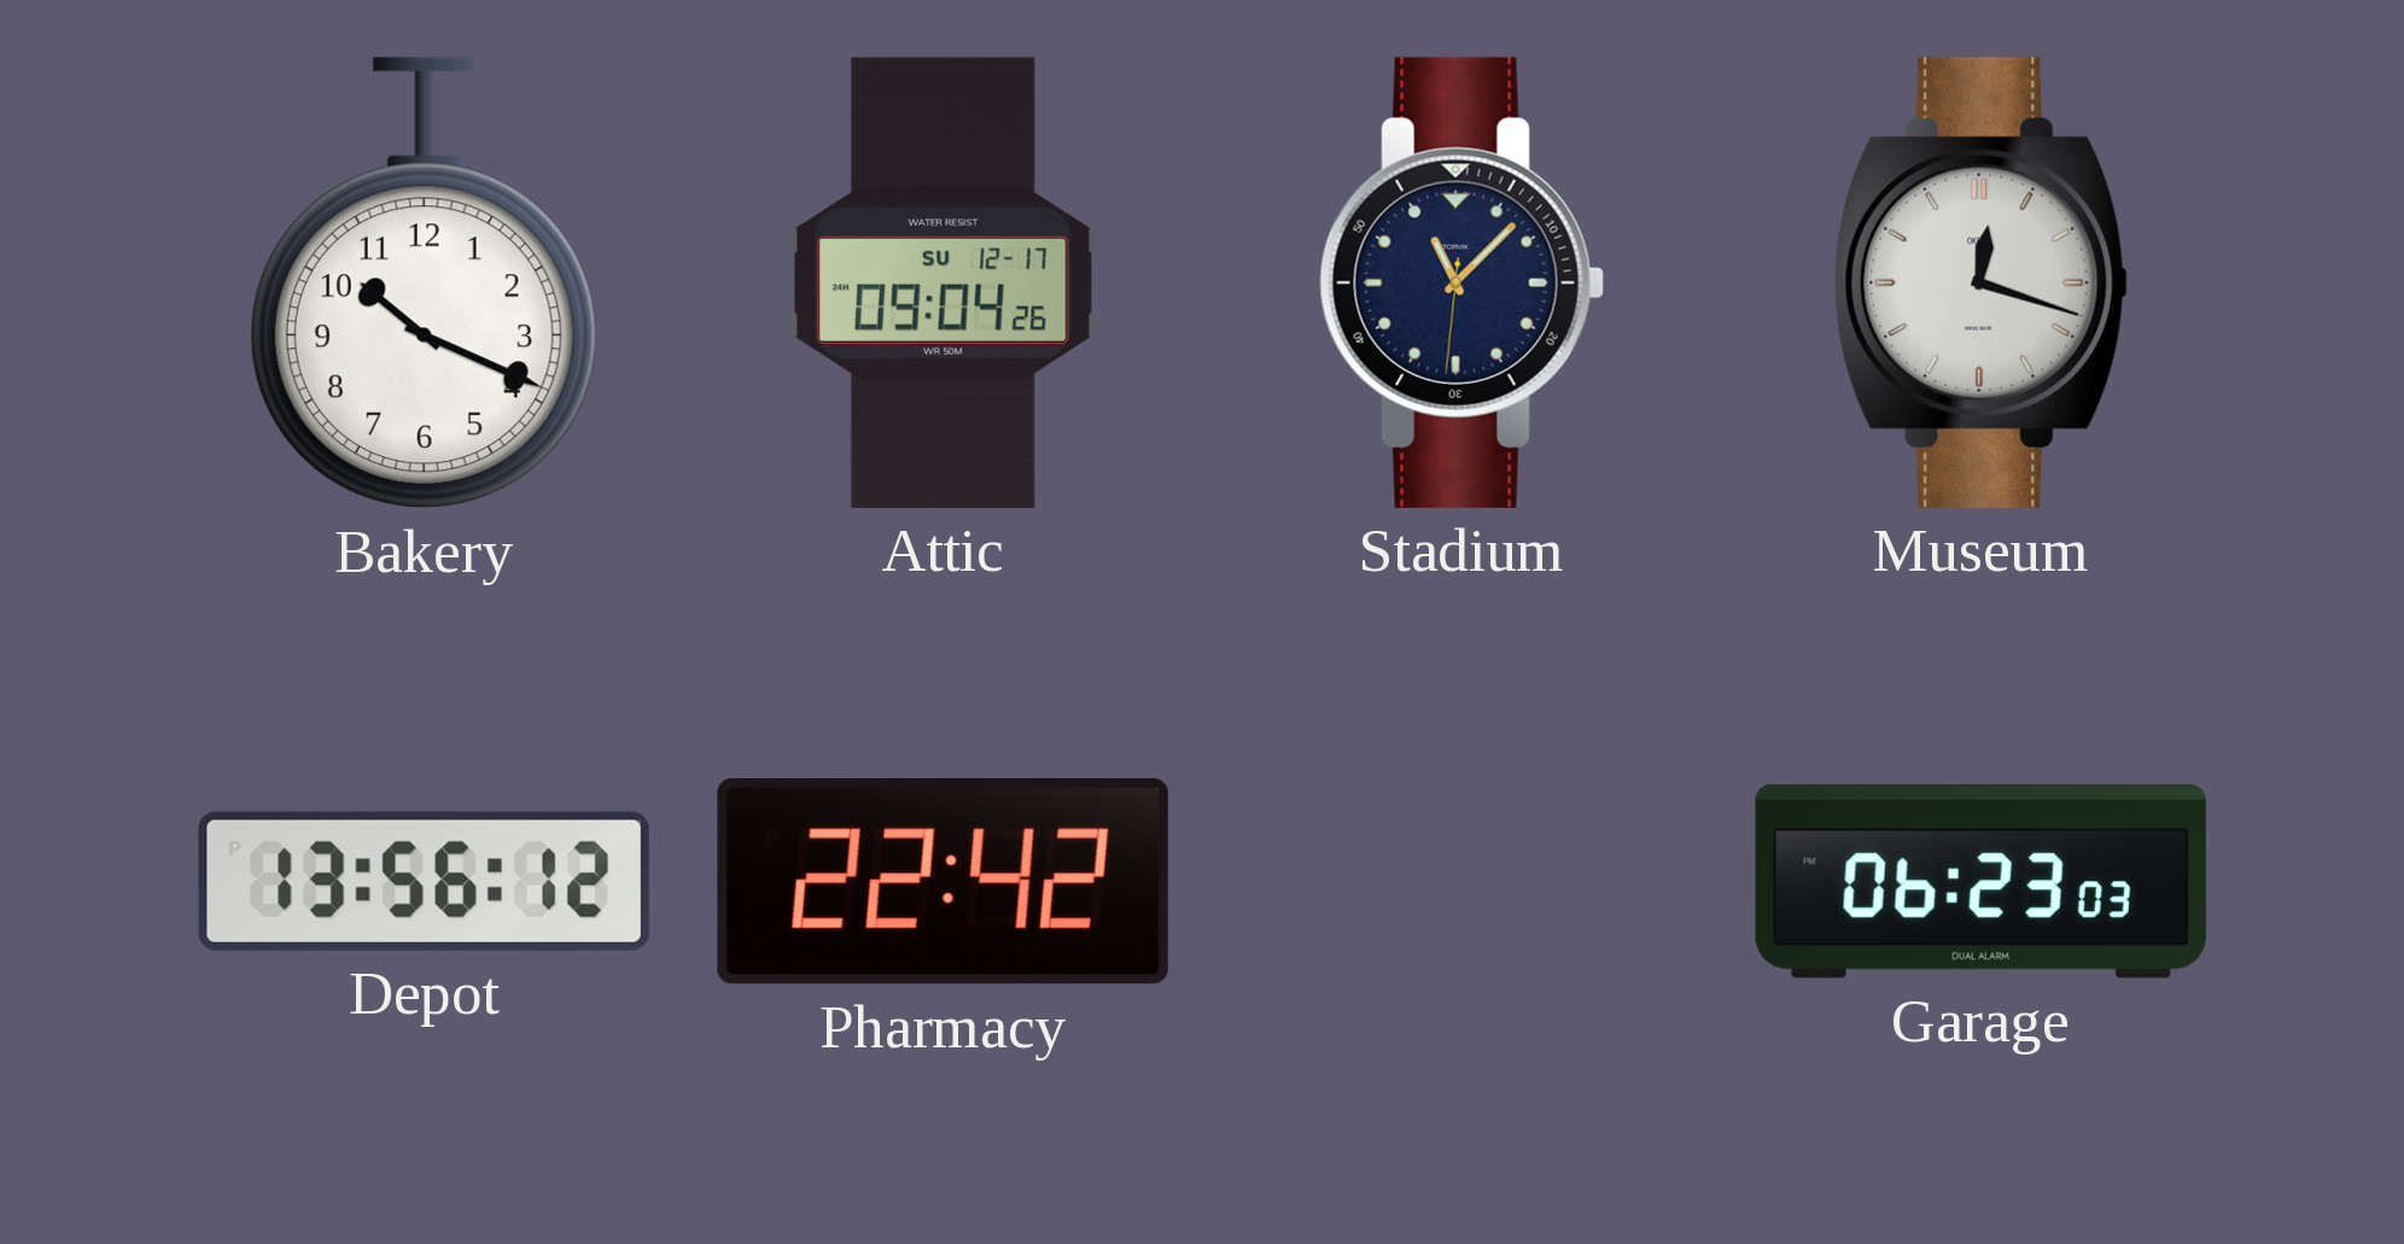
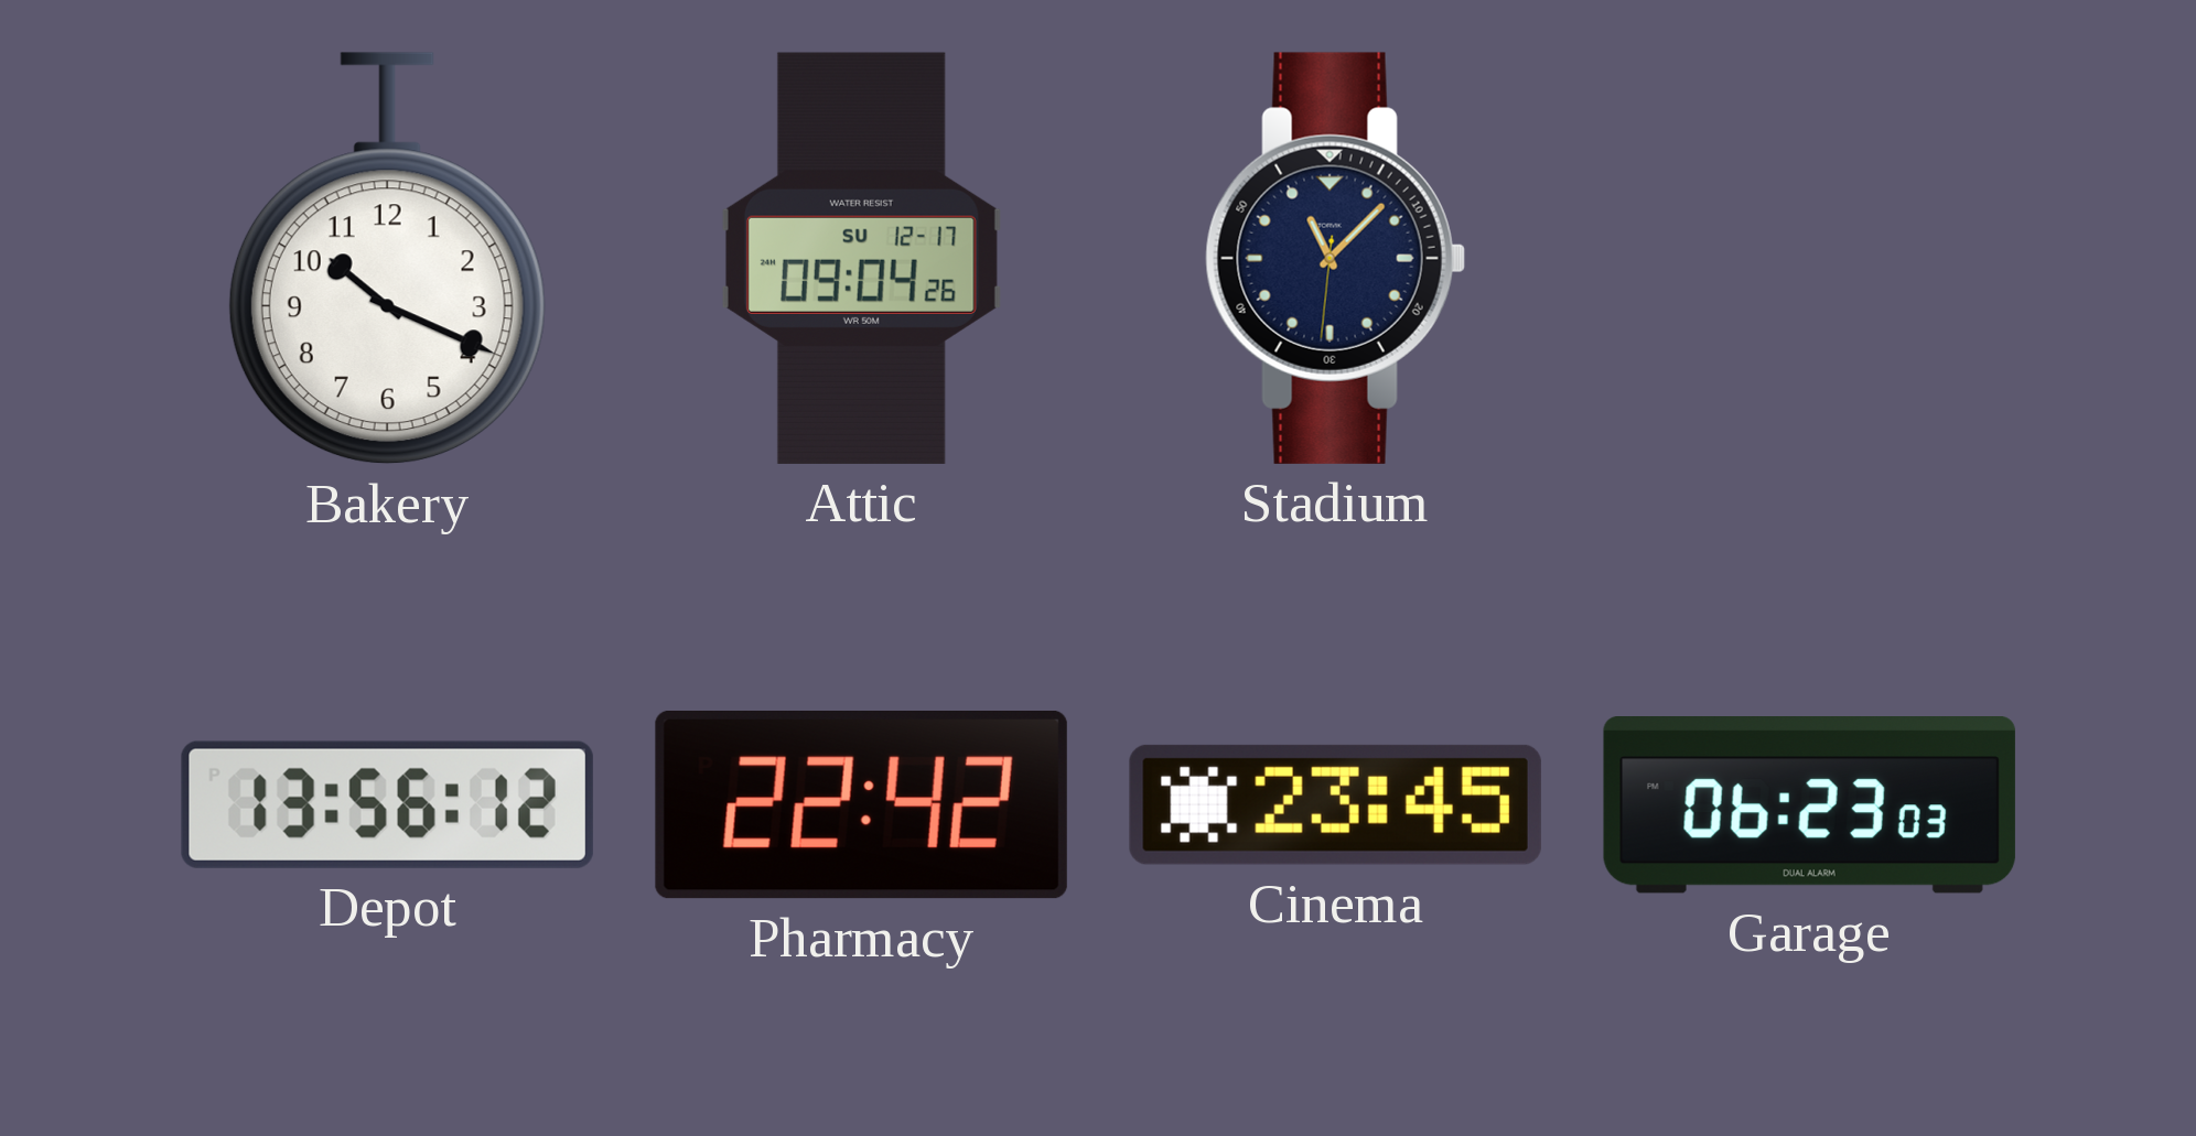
Museum: 12:18 -> none (1982, 282)
Cinema: none -> 23:45 (1335, 804)
